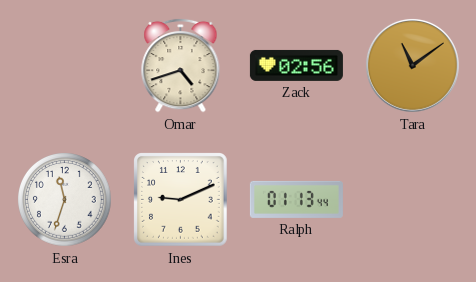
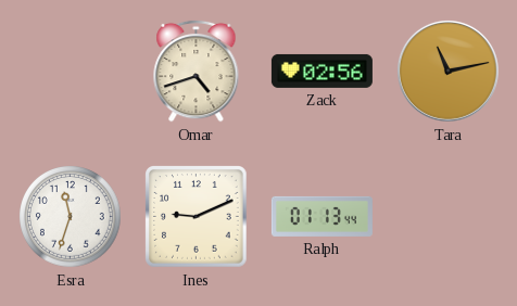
Tara: 11:09 -> 11:13 (447, 71)
